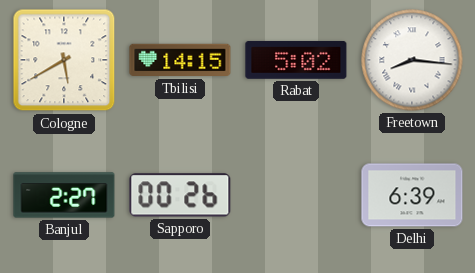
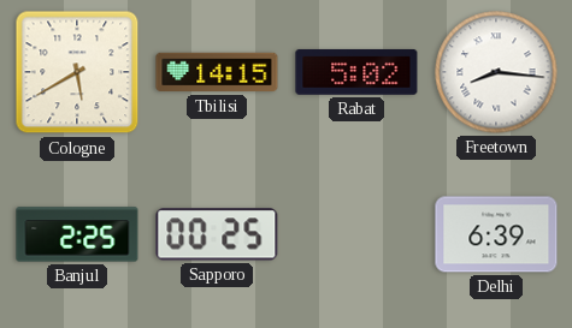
Banjul: 2:27 -> 2:25 (77, 234)
Sapporo: 00:26 -> 00:25 (217, 234)
